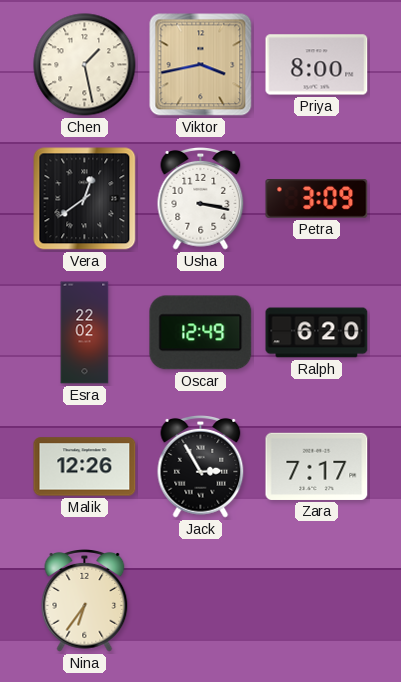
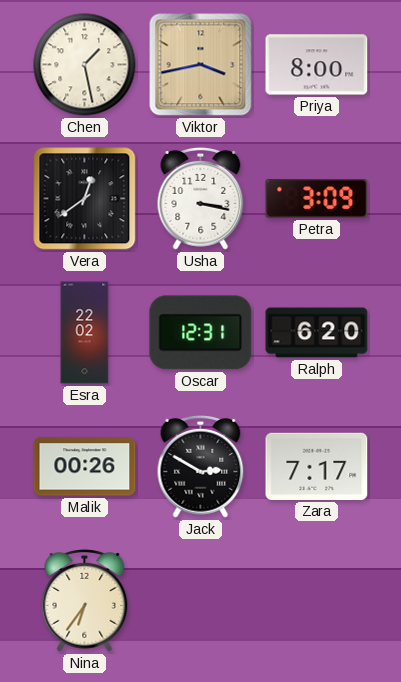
Oscar: 12:49 -> 12:31 (201, 333)
Malik: 12:26 -> 00:26 (85, 467)
Jack: 2:55 -> 2:50 (201, 467)
